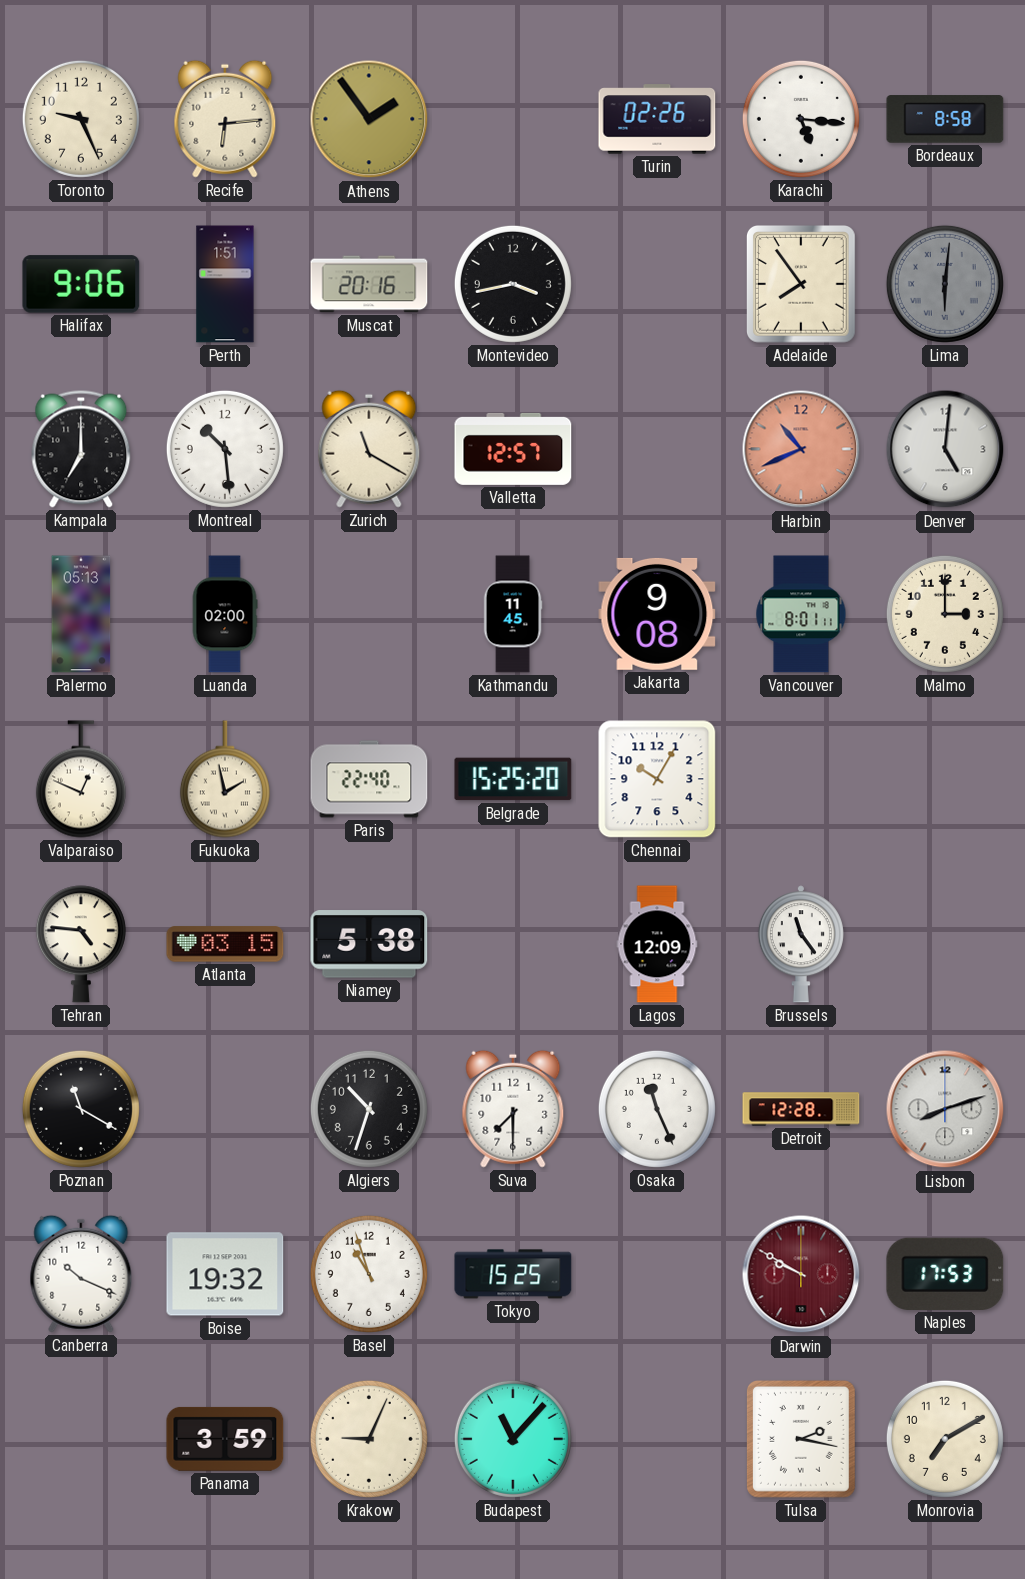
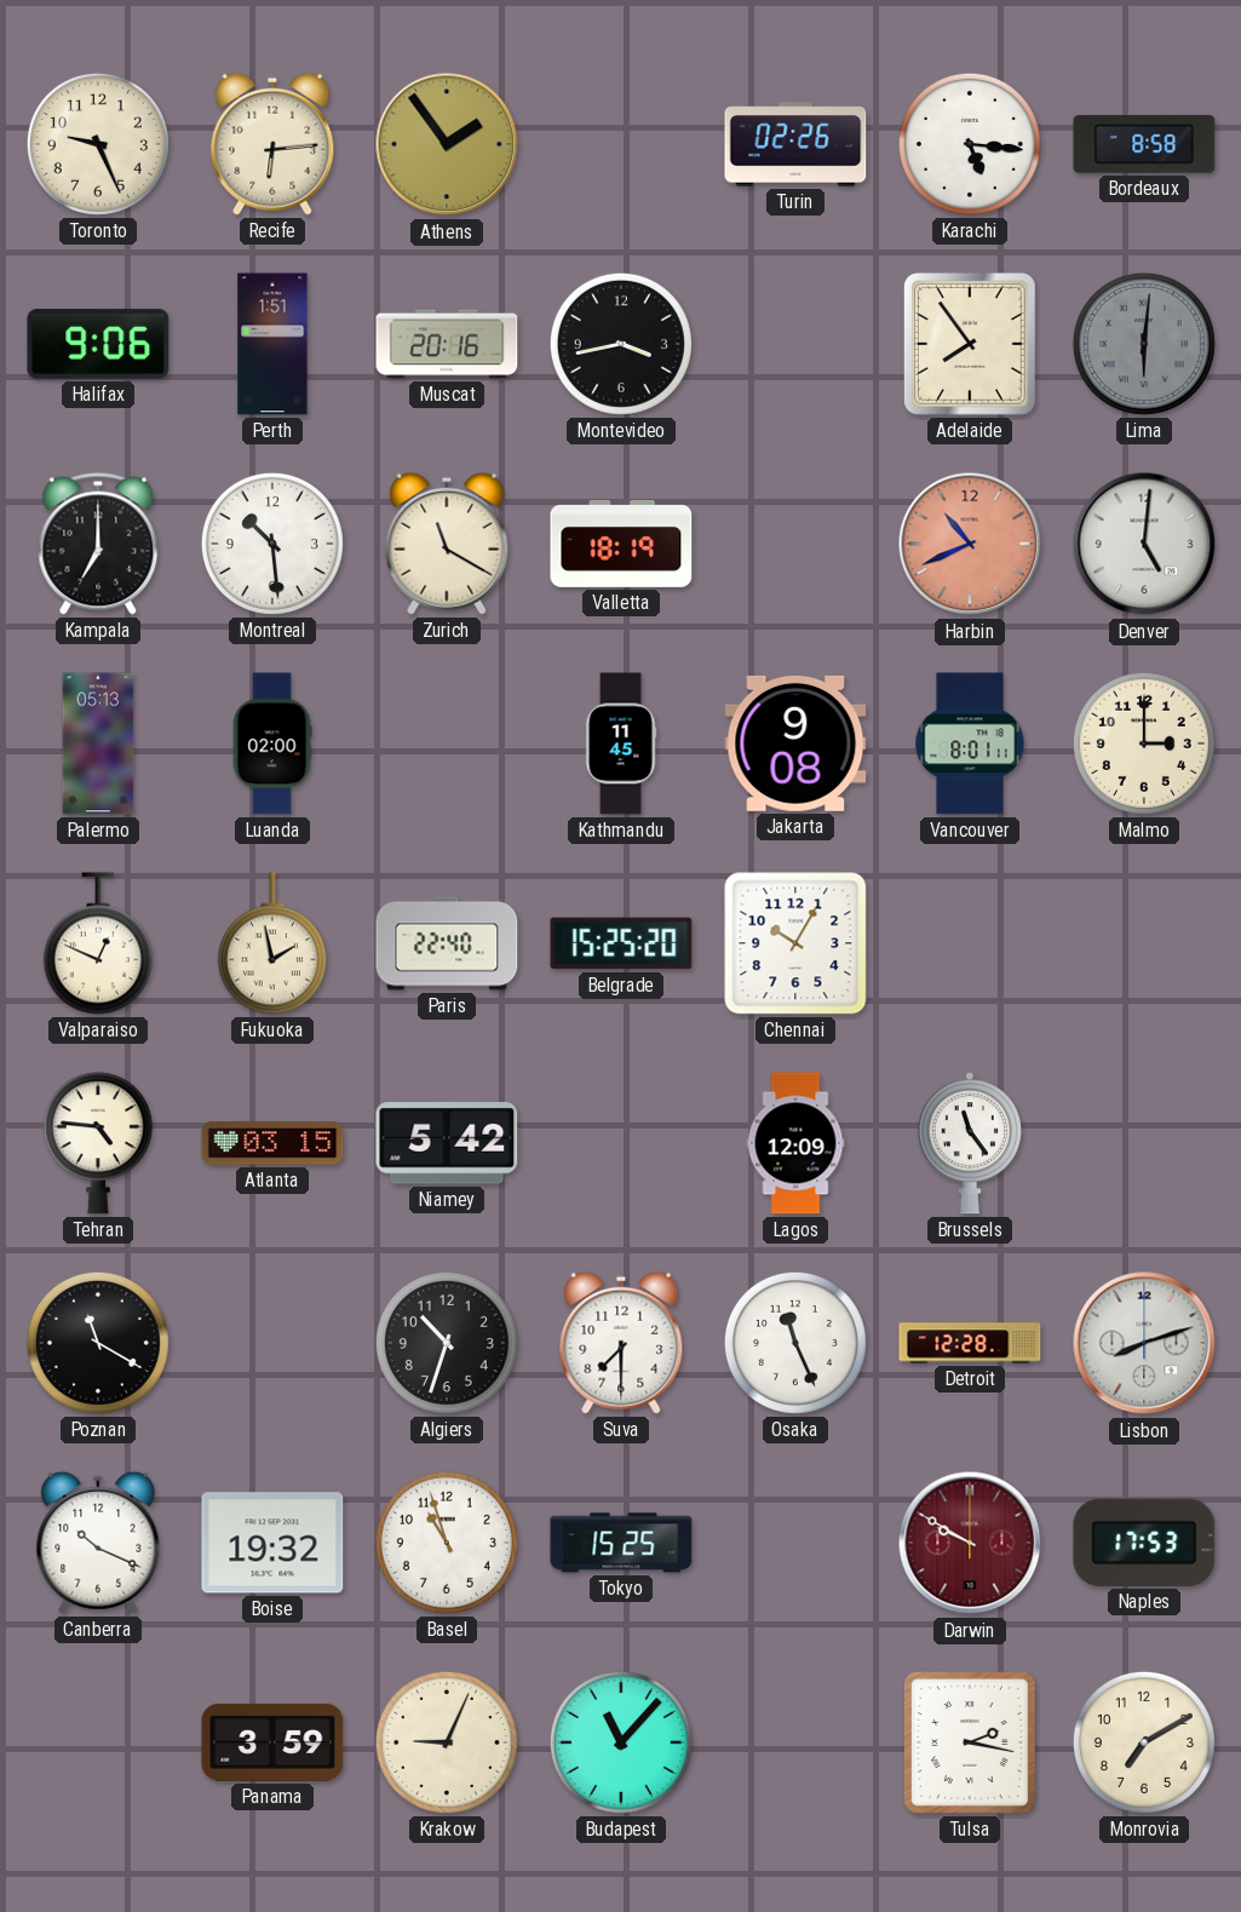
Valletta: 12:57 -> 18:19 (621, 544)
Niamey: 5:38 -> 5:42 (447, 1143)
